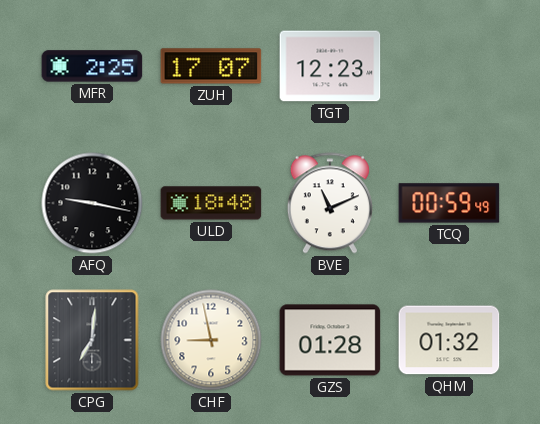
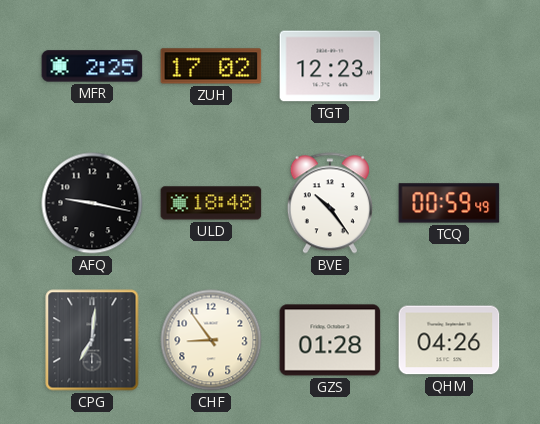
ZUH: 17:07 -> 17:02 (211, 66)
BVE: 11:11 -> 10:24 (330, 203)
CHF: 8:58 -> 8:54 (211, 340)
QHM: 01:32 -> 04:26 (449, 340)
